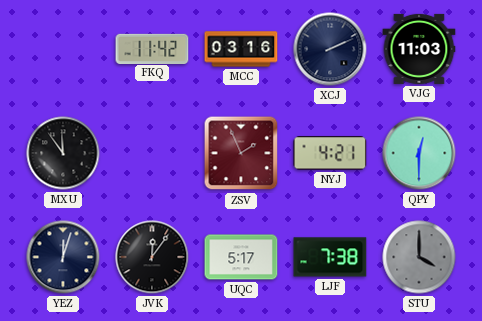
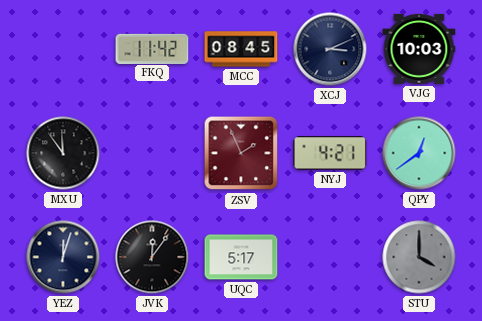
MCC: 03:16 -> 08:45 (241, 49)
XCJ: 2:11 -> 3:11 (330, 49)
VJG: 11:03 -> 10:03 (419, 49)
QPY: 12:30 -> 12:39 (419, 153)
LJF: 7:38 -> none (330, 257)
